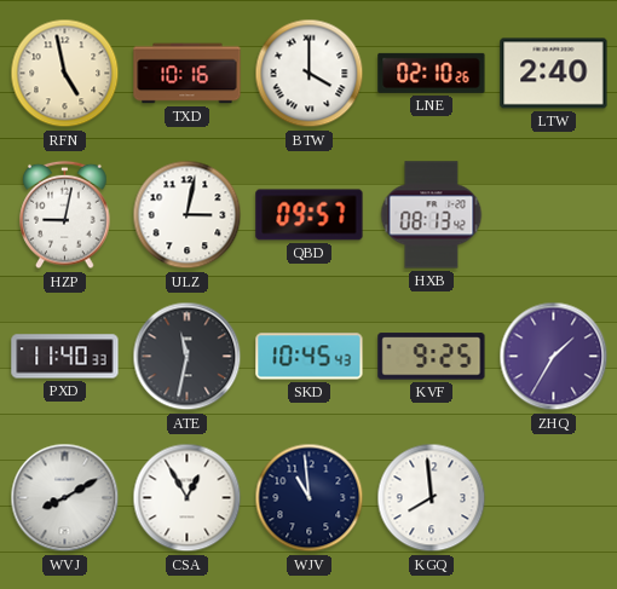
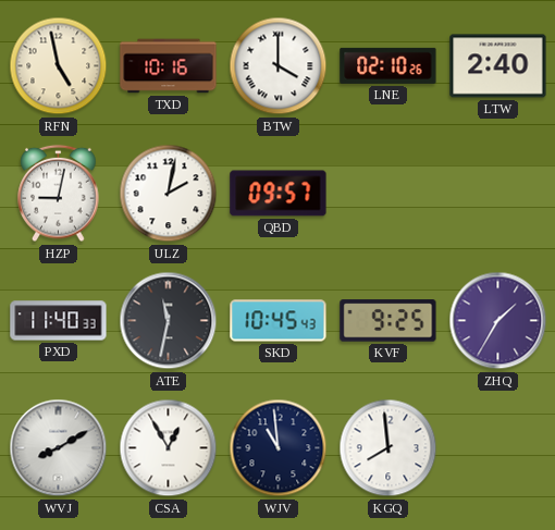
ULZ: 3:02 -> 2:02 (169, 194)
HXB: 08:13 -> none (432, 215)
